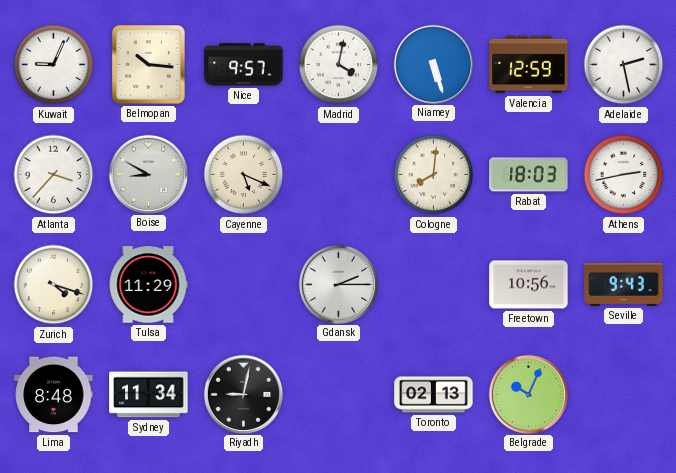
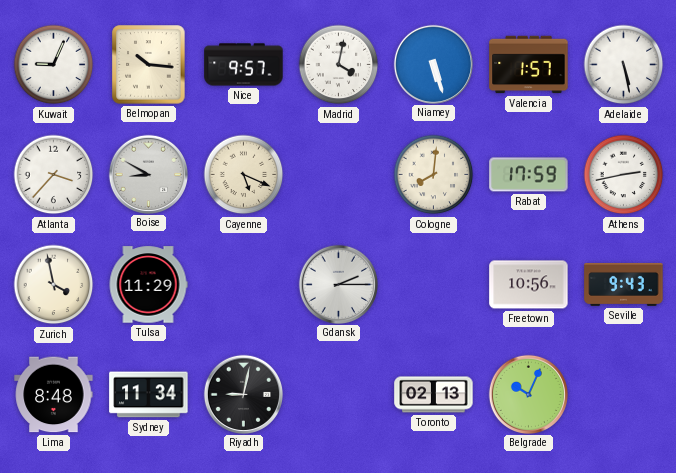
Valencia: 12:59 -> 1:57 (529, 65)
Adelaide: 2:28 -> 5:28 (624, 65)
Rabat: 18:03 -> 17:59 (529, 175)
Zurich: 4:18 -> 3:58 (54, 285)
